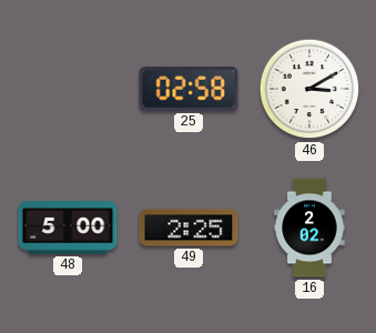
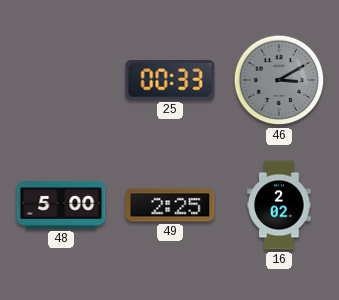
25: 02:58 -> 00:33 (170, 80)
46 dial: white -> grey (279, 80)
